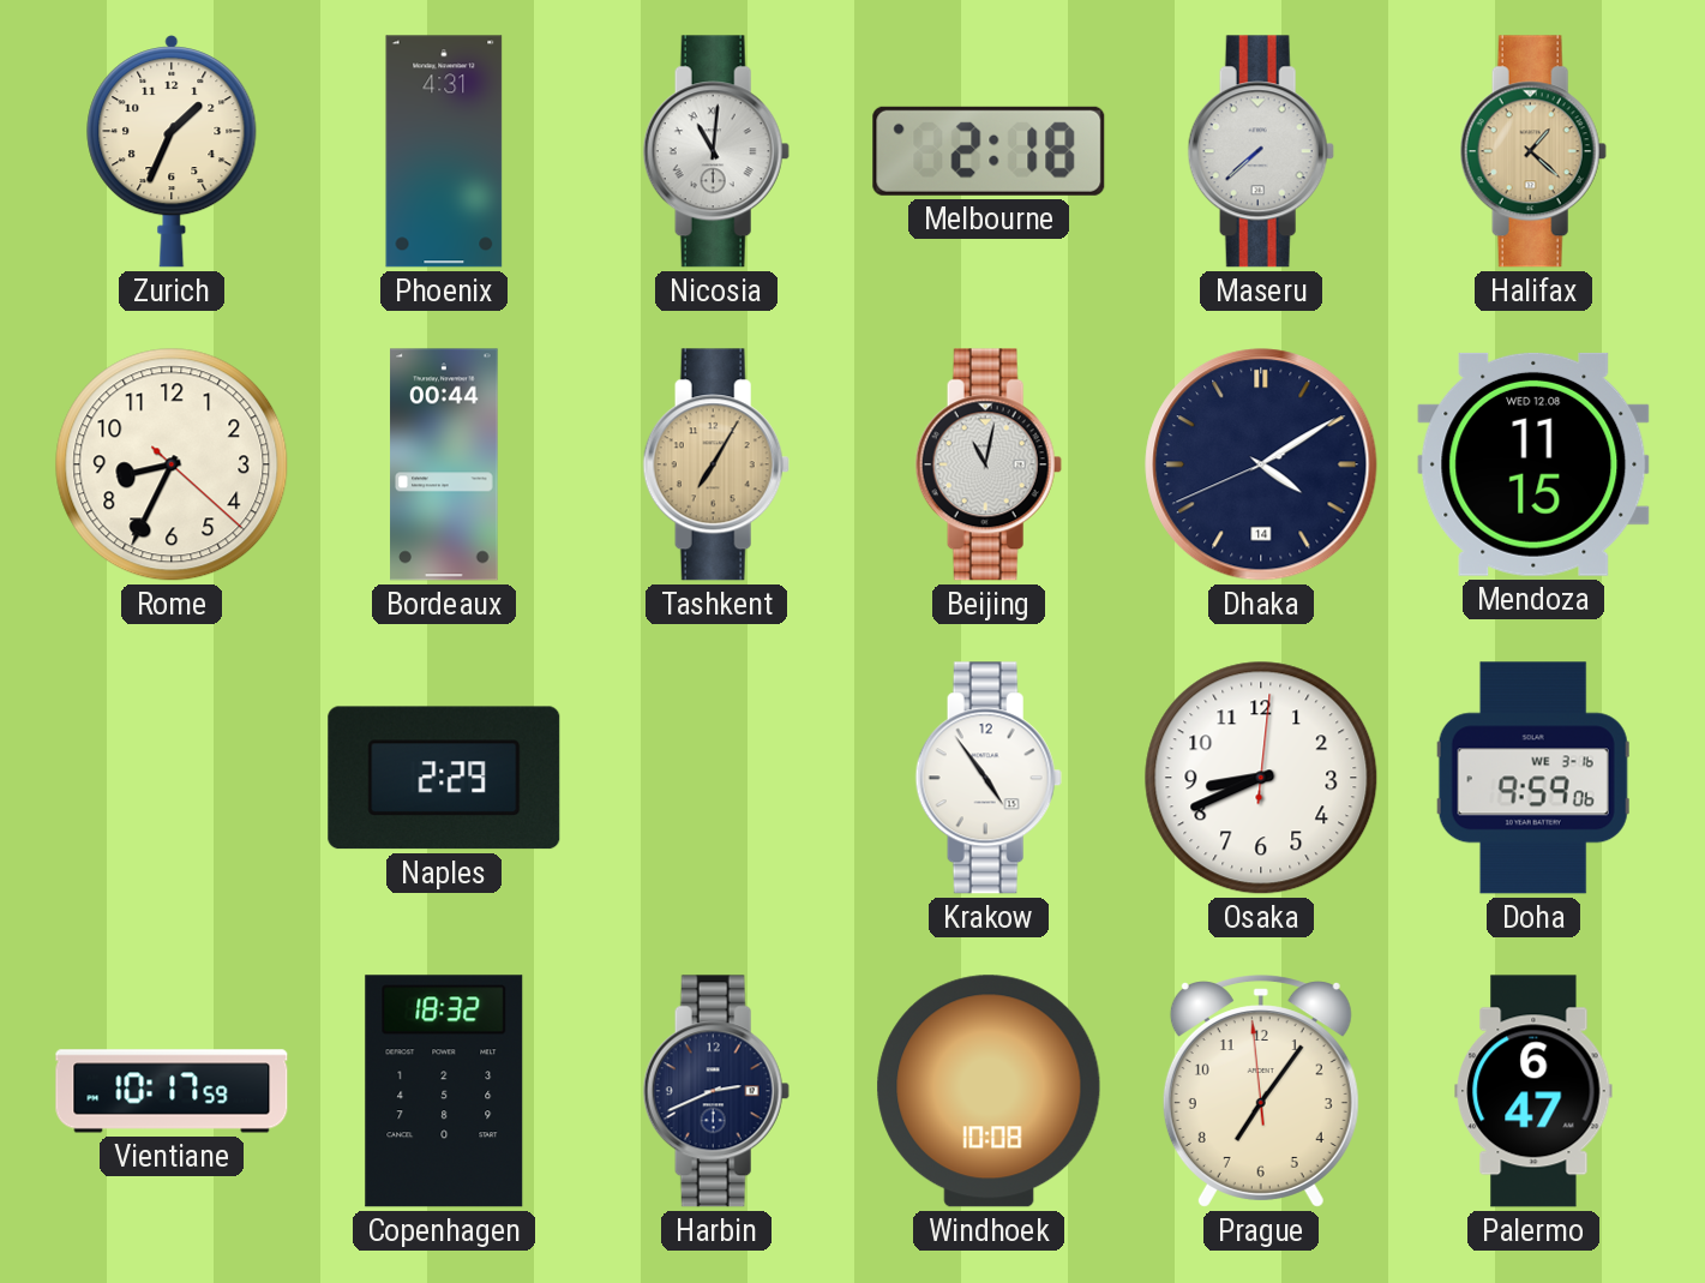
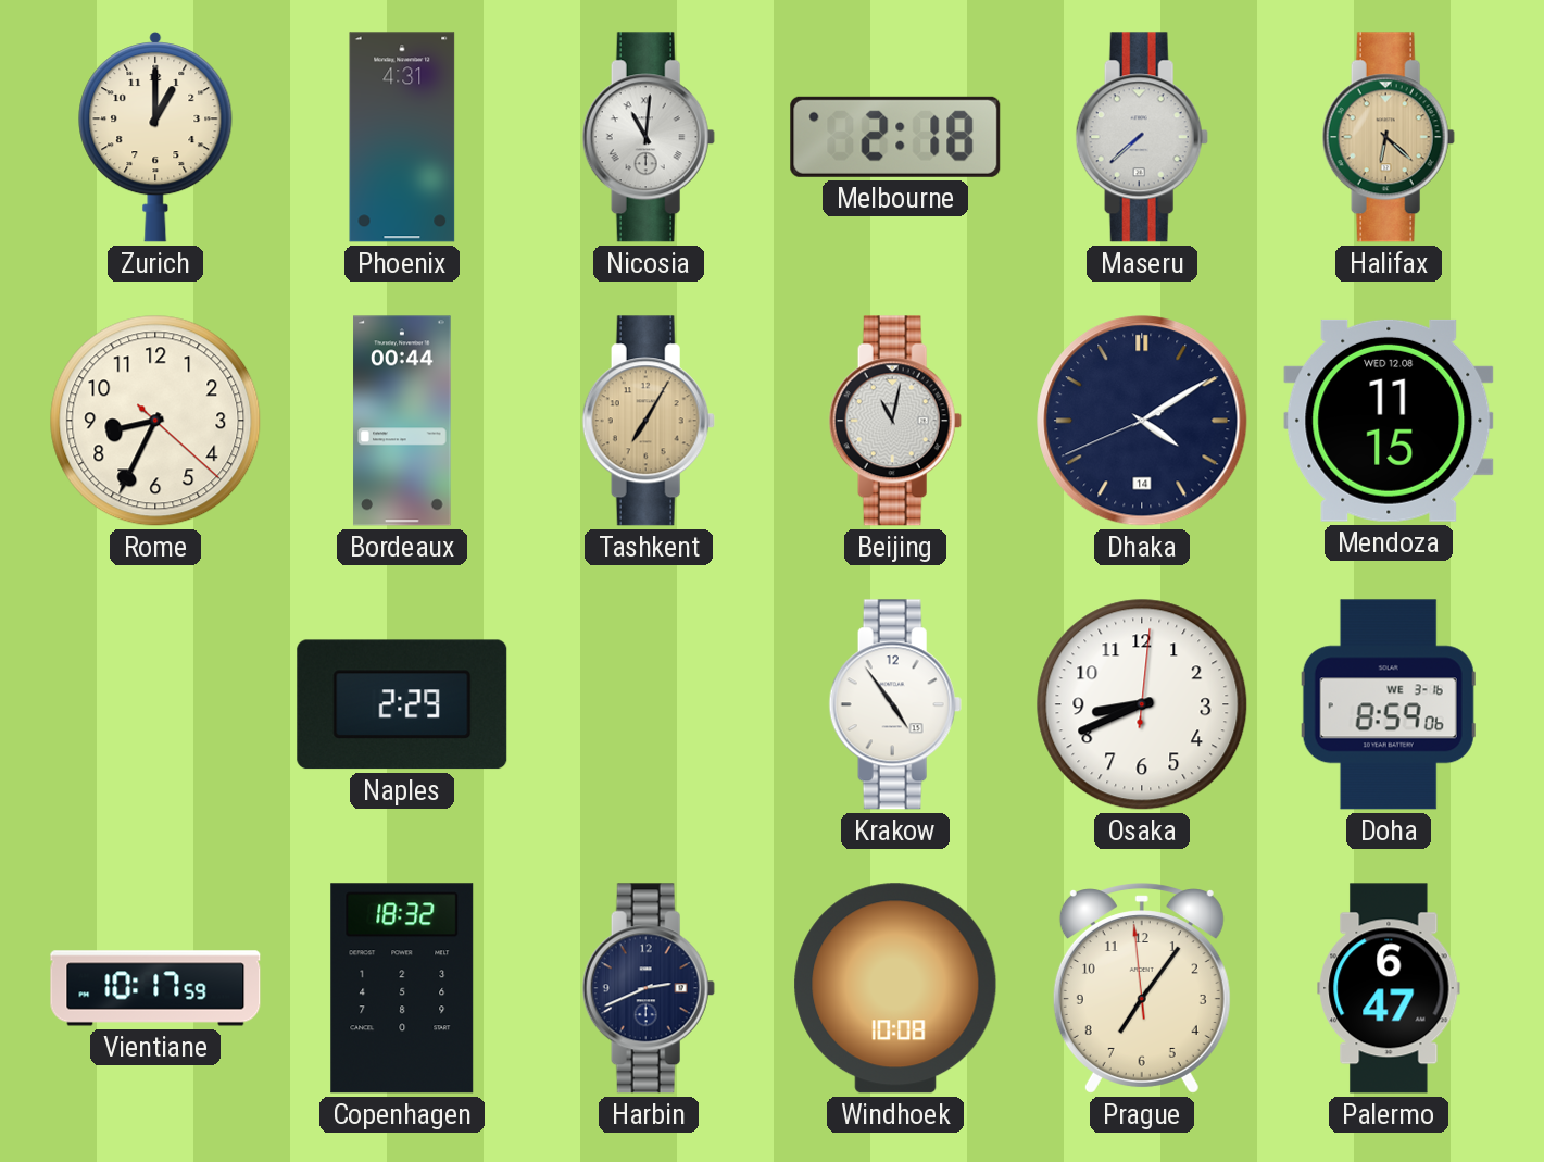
Zurich: 1:34 -> 1:00 (155, 137)
Halifax: 1:22 -> 6:22 (1389, 137)
Doha: 9:59 -> 8:59 (1389, 704)
